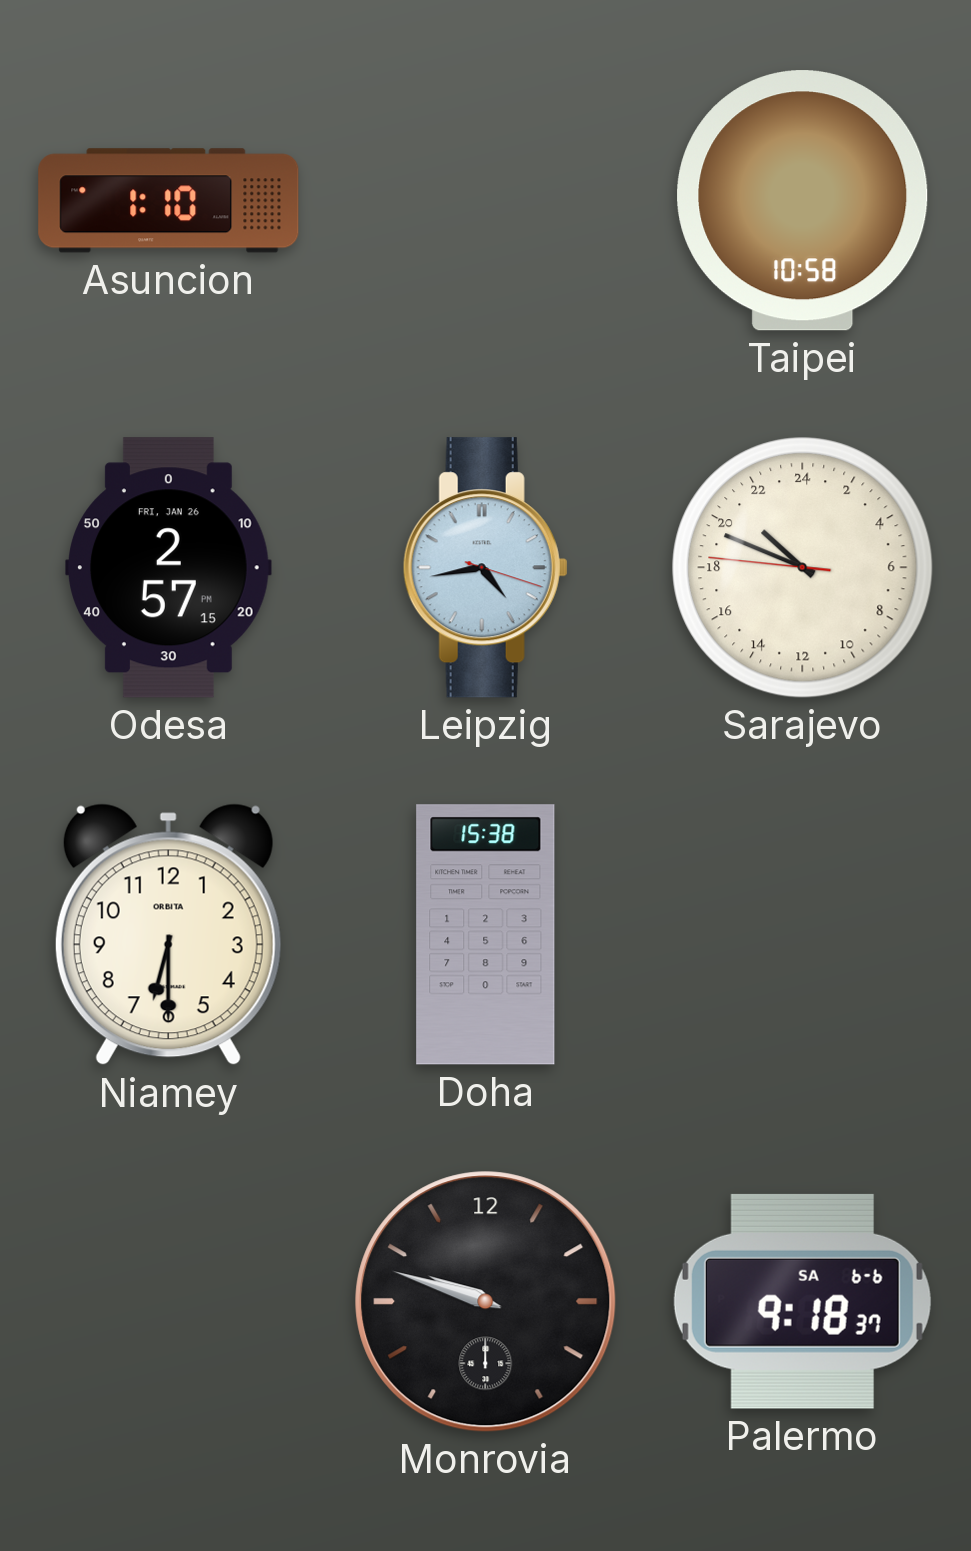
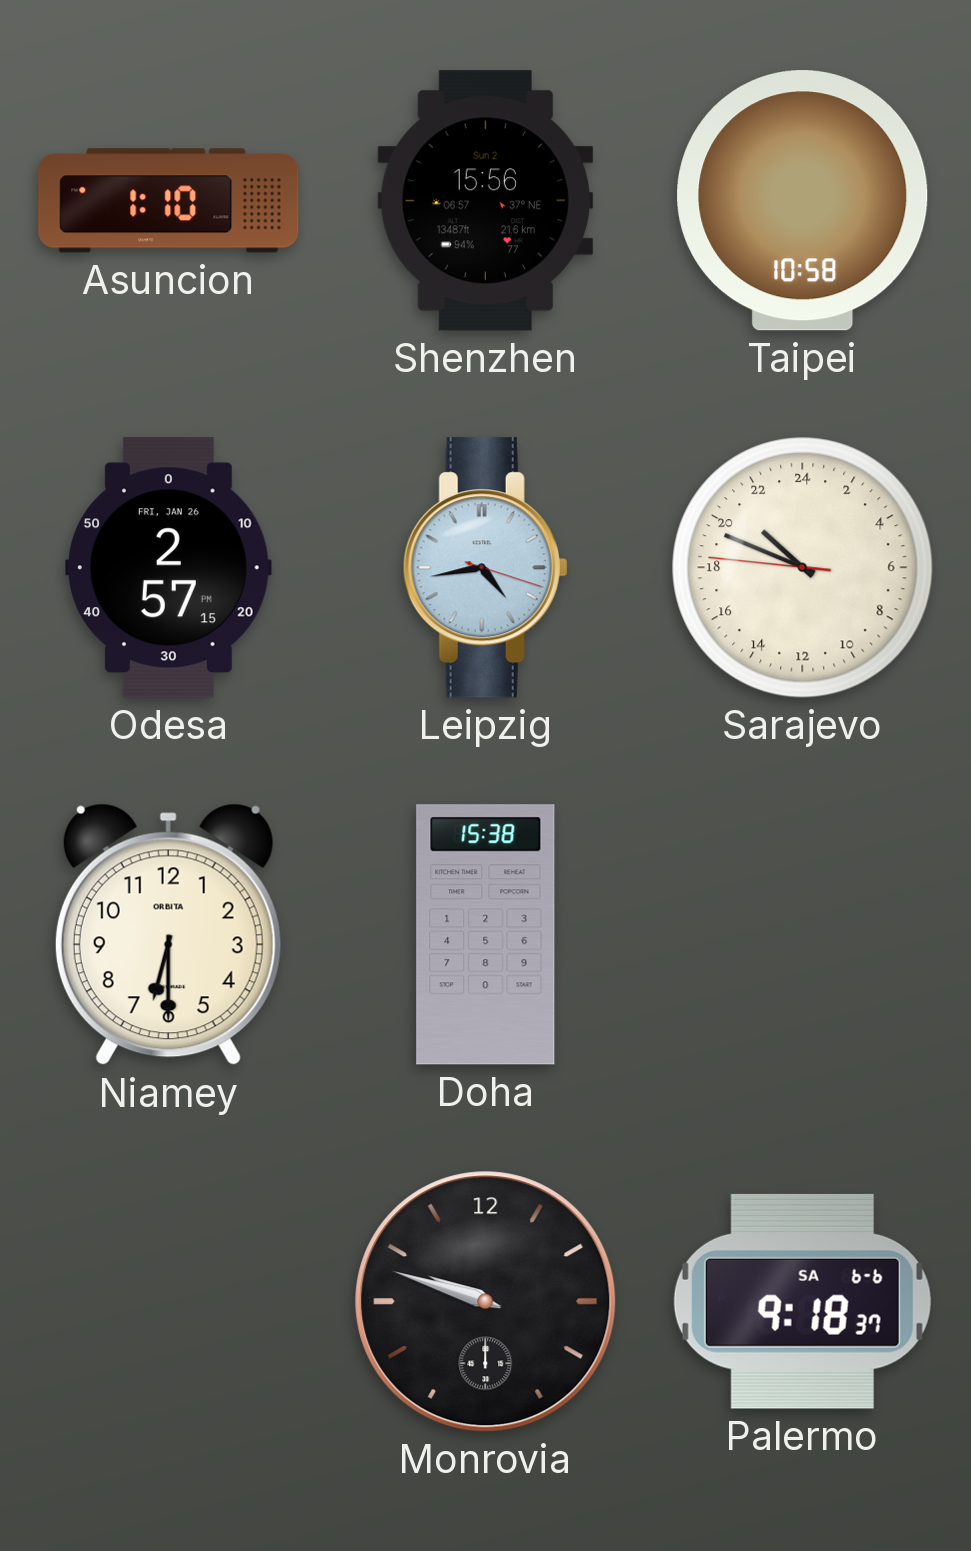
Shenzhen: none -> 15:56 (485, 201)
